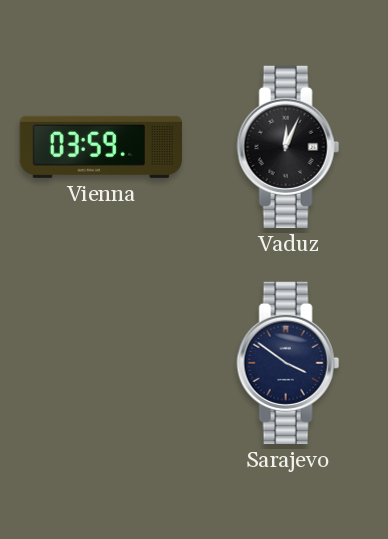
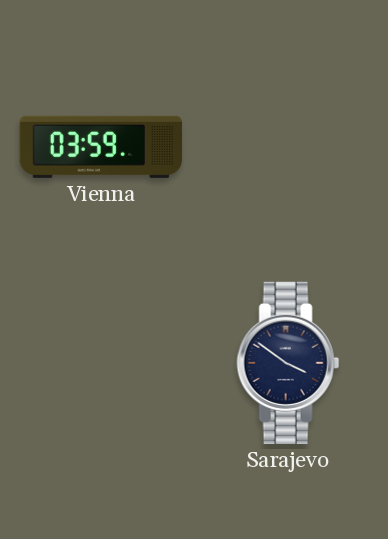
Vaduz: 12:04 -> none (288, 147)
